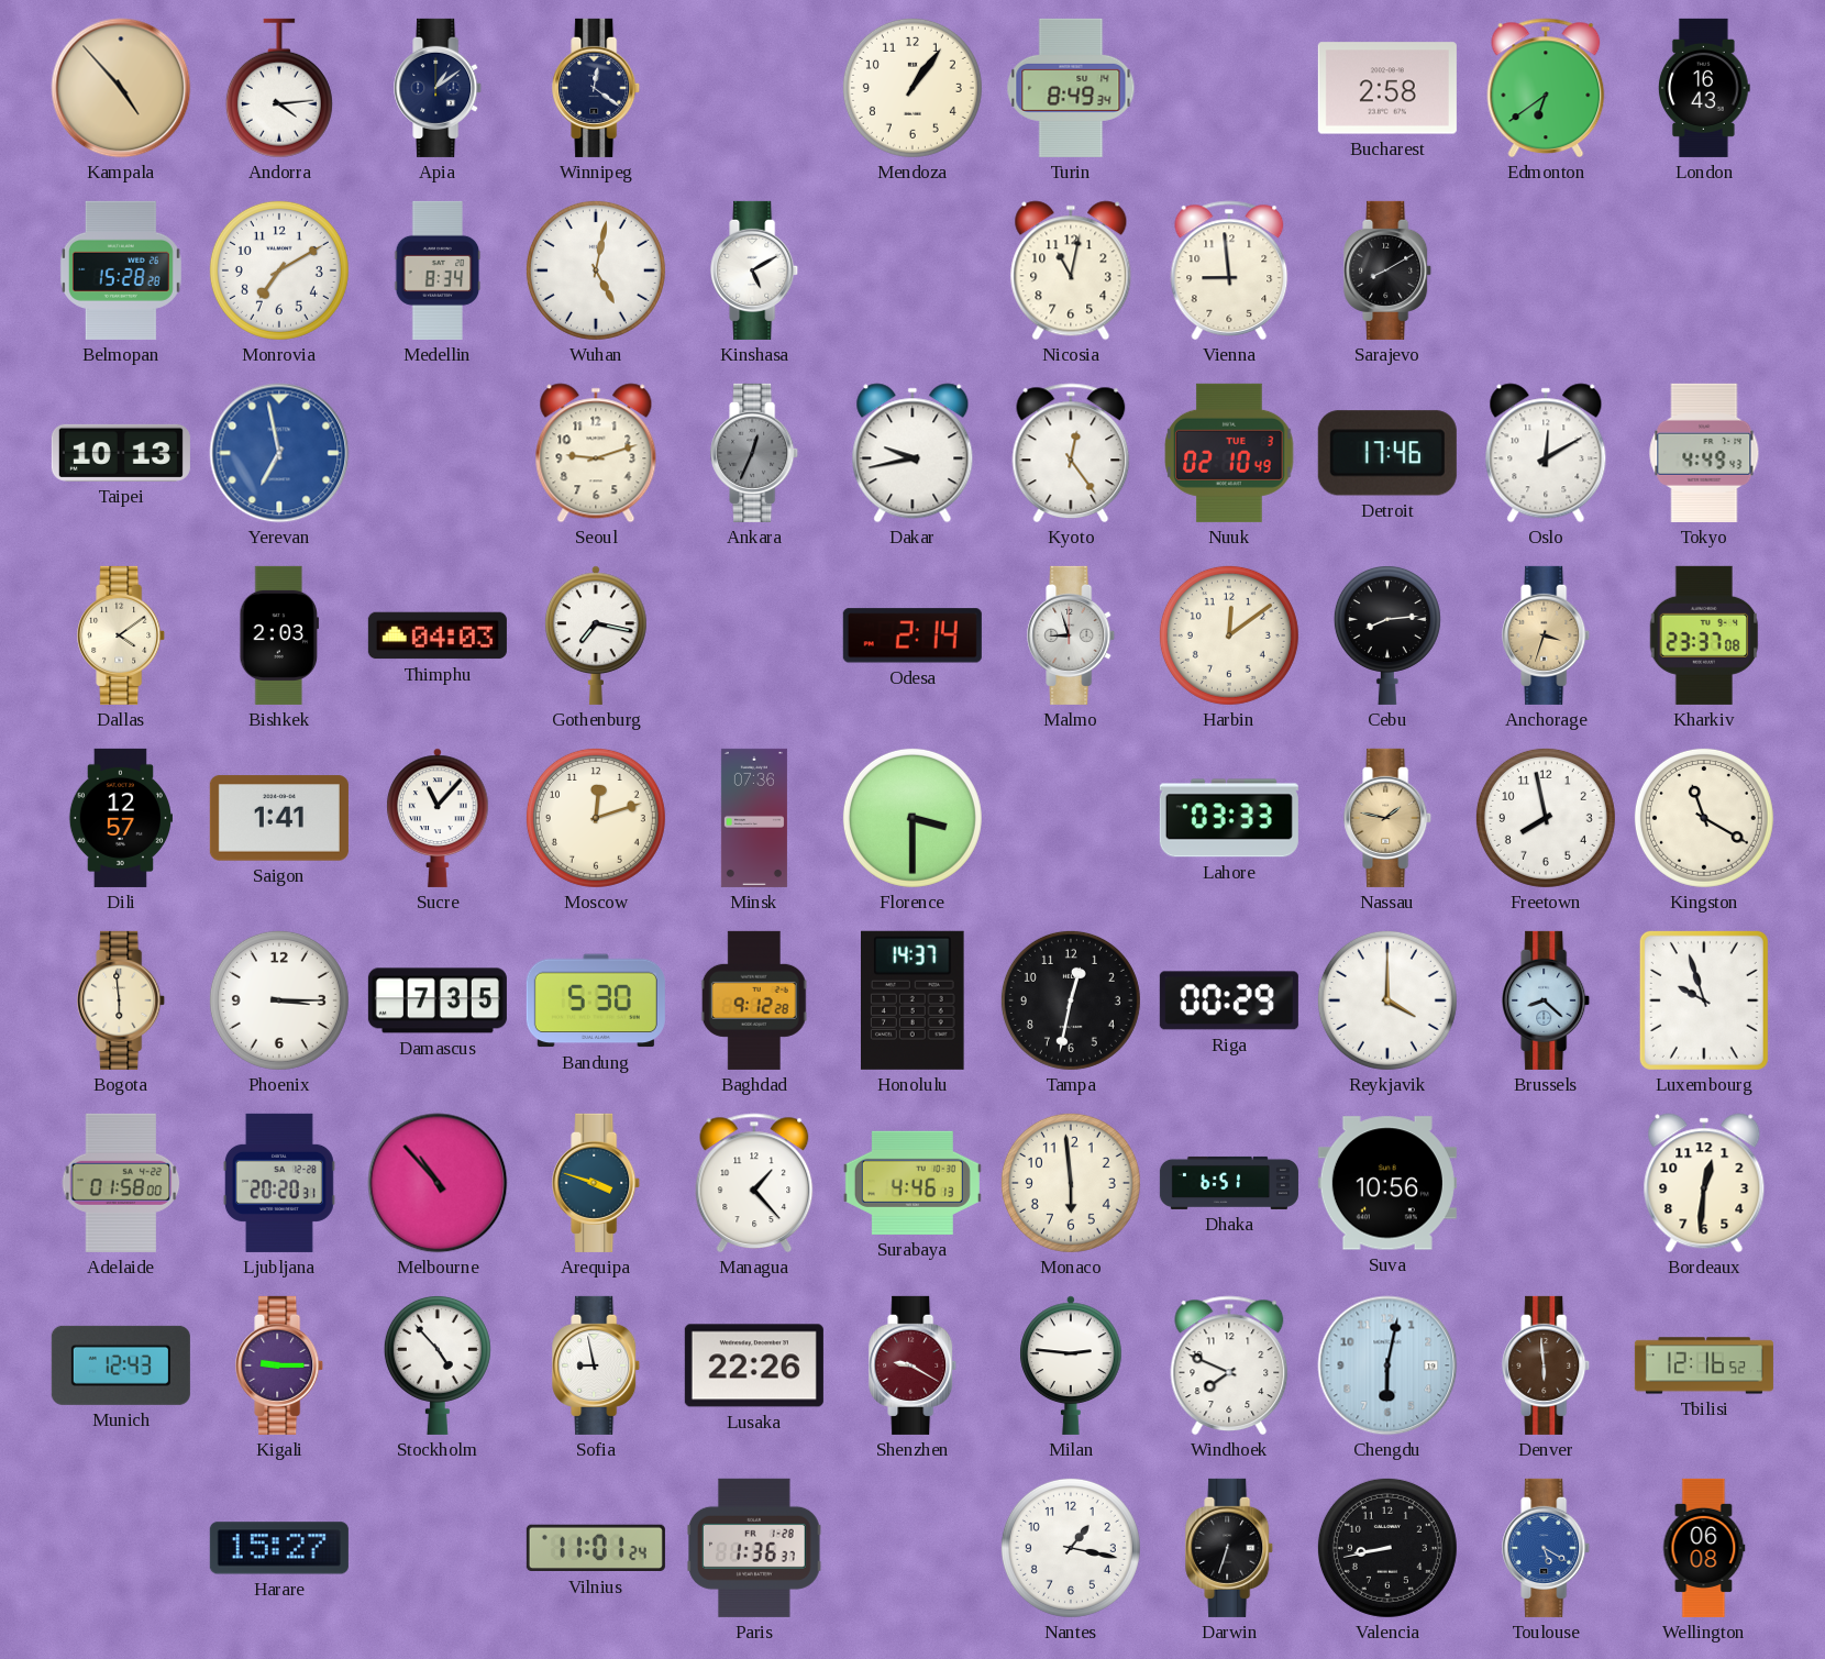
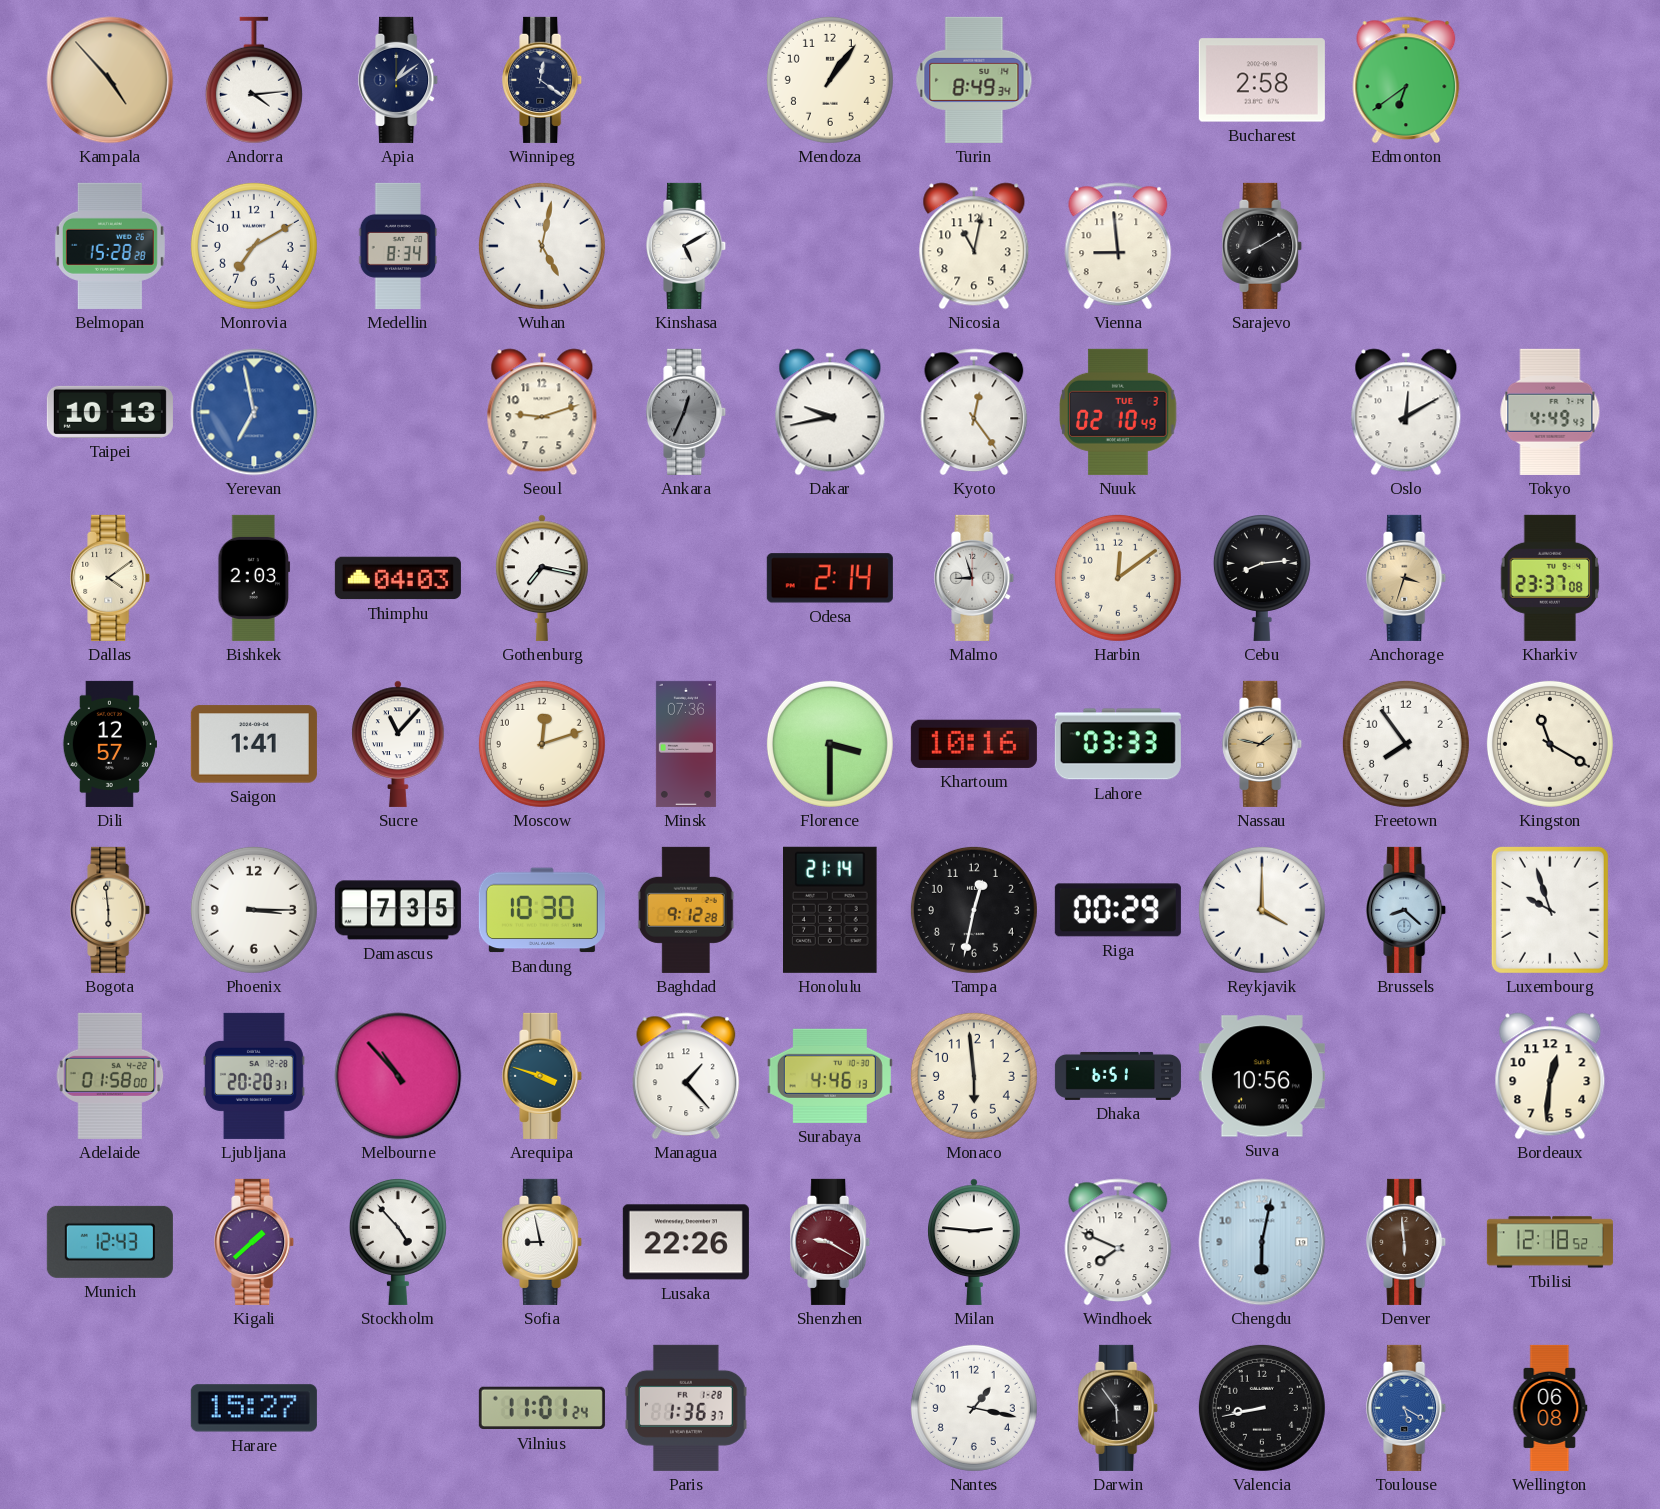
London: 16:43 -> none (1704, 88)
Detroit: 17:46 -> none (1387, 453)
Khartoum: none -> 10:16 (974, 744)
Freetown: 7:58 -> 7:54 (1406, 744)
Bandung: 5:30 -> 10:30 (542, 910)
Honolulu: 14:37 -> 21:14 (831, 910)
Kigali: 9:15 -> 1:38 (255, 1242)
Tbilisi: 12:16 -> 12:18 (1550, 1242)
Darwin: 6:33 -> 5:54 (1119, 1408)
